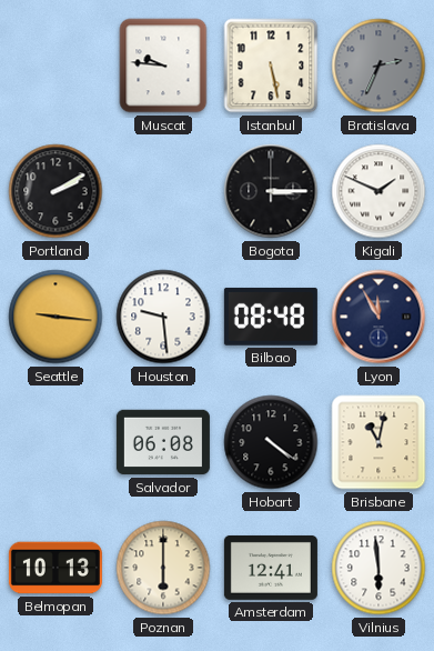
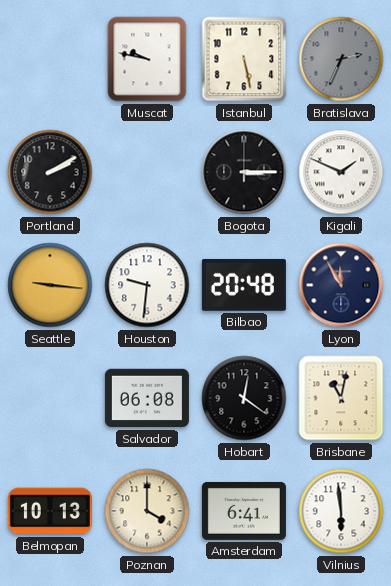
Muscat: 9:46 -> 9:47 (147, 59)
Houston: 9:29 -> 9:31 (147, 285)
Bilbao: 08:48 -> 20:48 (244, 285)
Hobart: 4:21 -> 12:21 (244, 398)
Poznan: 6:00 -> 4:00 (147, 511)
Amsterdam: 12:41 -> 6:41 (244, 511)
